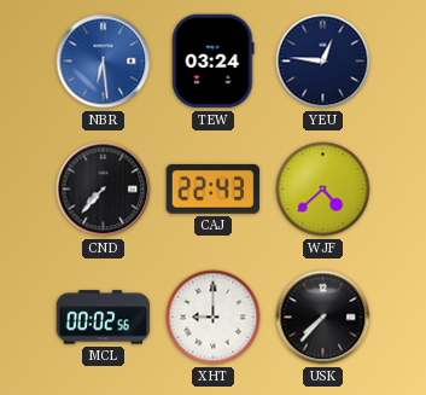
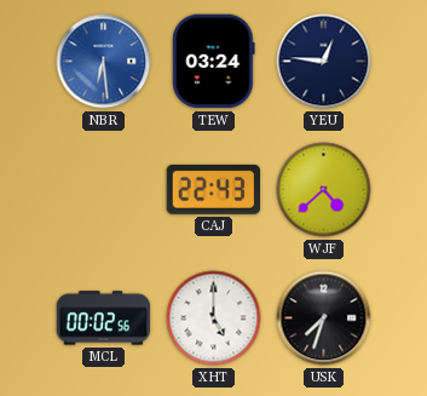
CND: 7:37 -> none (104, 190)
XHT: 9:00 -> 5:00 (214, 318)
USK: 7:37 -> 7:33 (324, 318)
